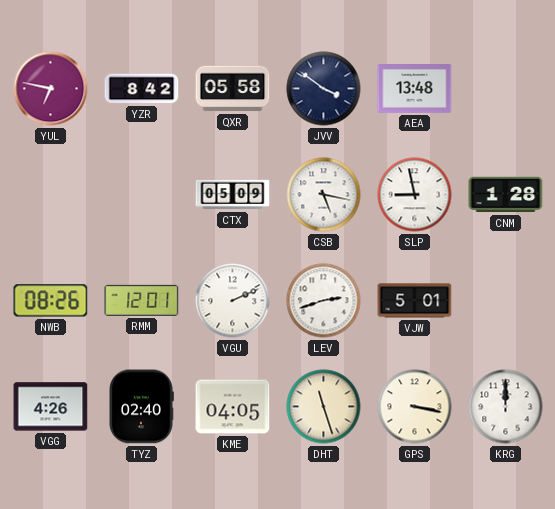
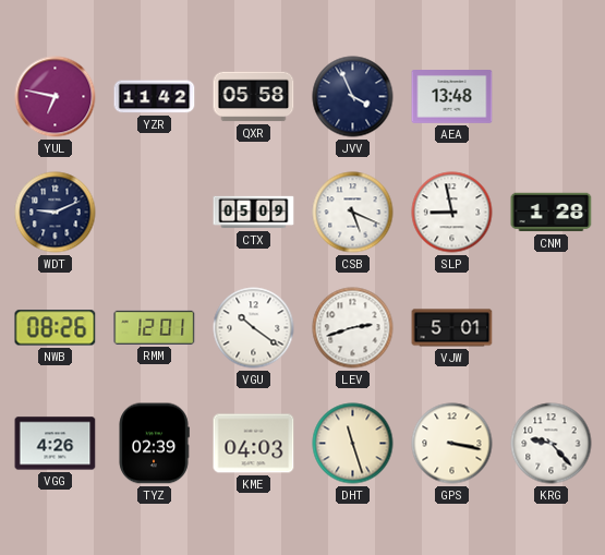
YZR: 8:42 -> 11:42 (155, 97)
JVV: 3:51 -> 3:56 (353, 97)
WDT: none -> 9:11 (56, 213)
CSB: 5:17 -> 5:19 (353, 213)
VGU: 2:11 -> 10:21 (254, 328)
TYZ: 02:40 -> 02:39 (154, 444)
KME: 04:05 -> 04:03 (254, 444)
KRG: 12:00 -> 9:23 (552, 444)
